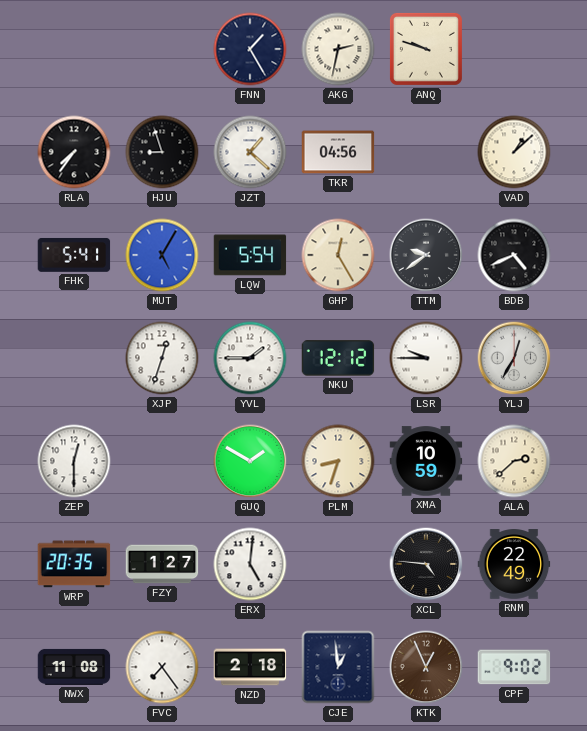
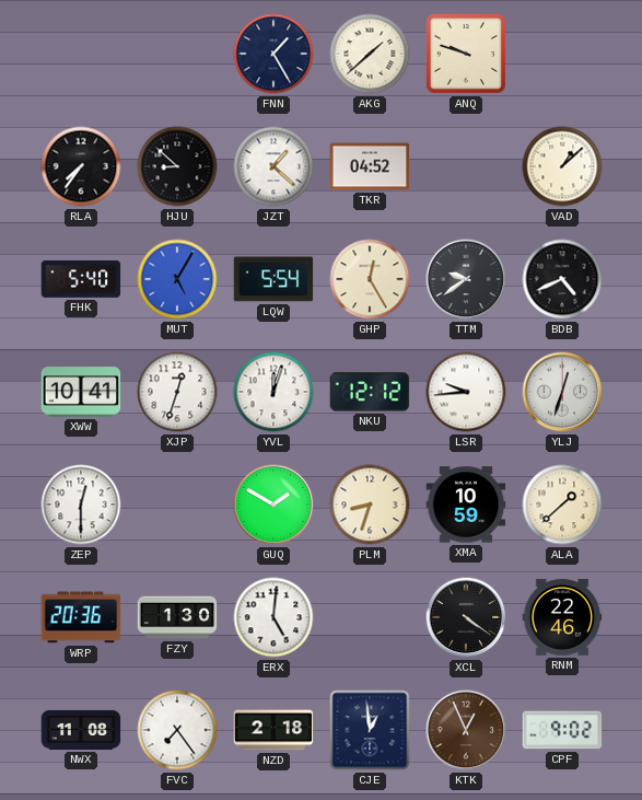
AKG: 2:32 -> 1:38 (370, 54)
HJU: 8:57 -> 8:52 (177, 166)
TKR: 04:56 -> 04:52 (370, 166)
FHK: 5:41 -> 5:40 (81, 279)
XWW: none -> 10:41 (81, 392)
YVL: 1:45 -> 12:03 (273, 392)
LSR: 9:45 -> 9:44 (466, 392)
YLJ: 12:35 -> 12:33 (562, 392)
ALA: 2:38 -> 1:38 (562, 505)
WRP: 20:35 -> 20:36 (81, 617)
FZY: 1:27 -> 1:30 (177, 617)
XCL: 4:46 -> 4:21 (466, 617)
RNM: 22:49 -> 22:46 (562, 617)
